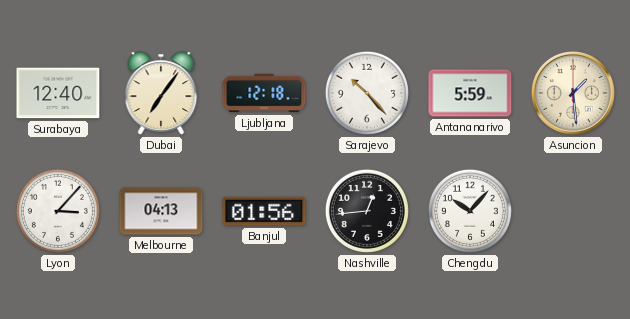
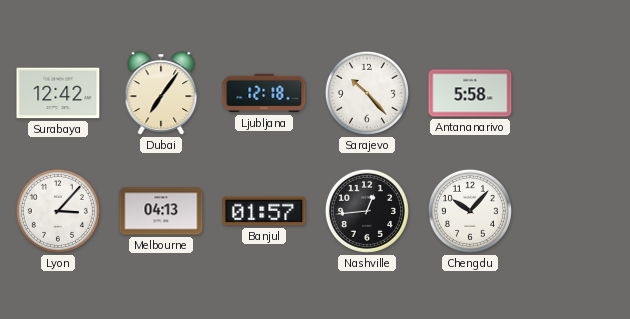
Surabaya: 12:40 -> 12:42 (58, 93)
Antananarivo: 5:59 -> 5:58 (470, 93)
Asuncion: 1:29 -> none (573, 93)
Banjul: 01:56 -> 01:57 (264, 211)
